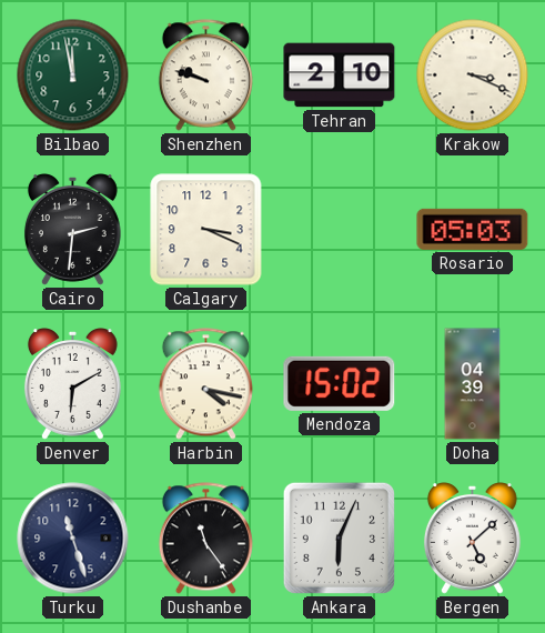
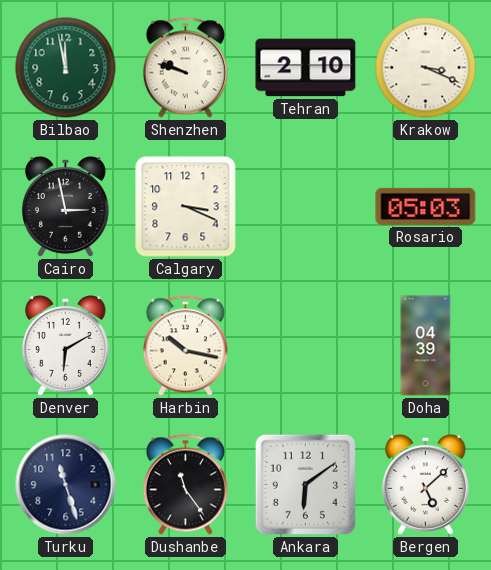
Cairo: 2:31 -> 2:58 (65, 207)
Harbin: 4:17 -> 10:17 (185, 346)
Mendoza: 15:02 -> none (340, 383)
Ankara: 6:04 -> 6:09 (305, 484)
